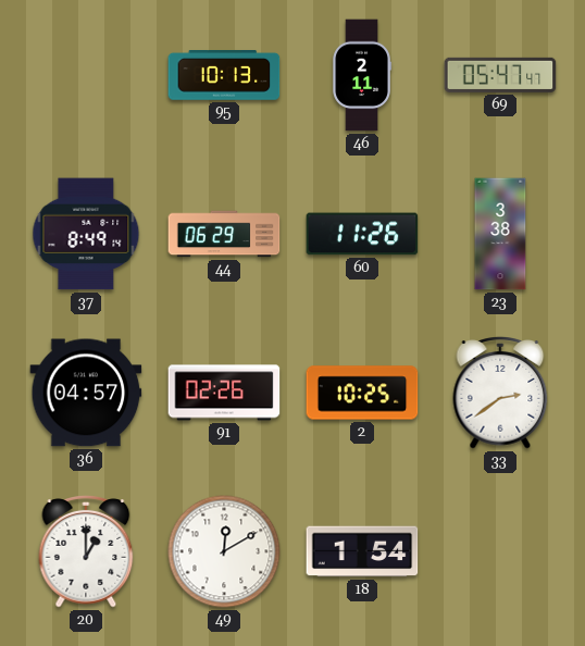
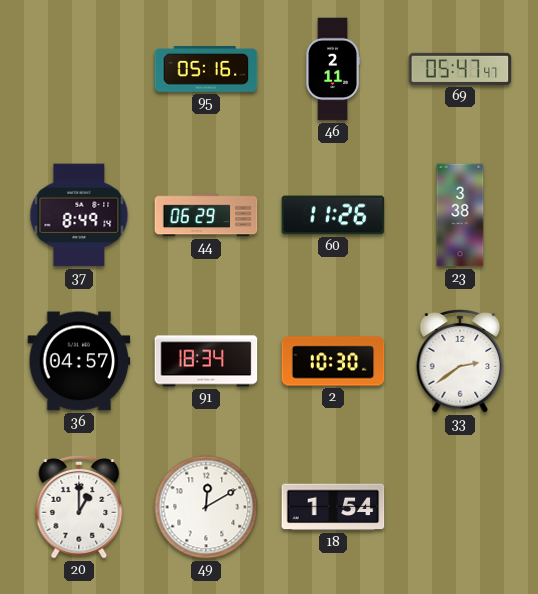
95: 10:13 -> 05:16 (206, 70)
91: 02:26 -> 18:34 (206, 361)
2: 10:25 -> 10:30 (333, 361)
